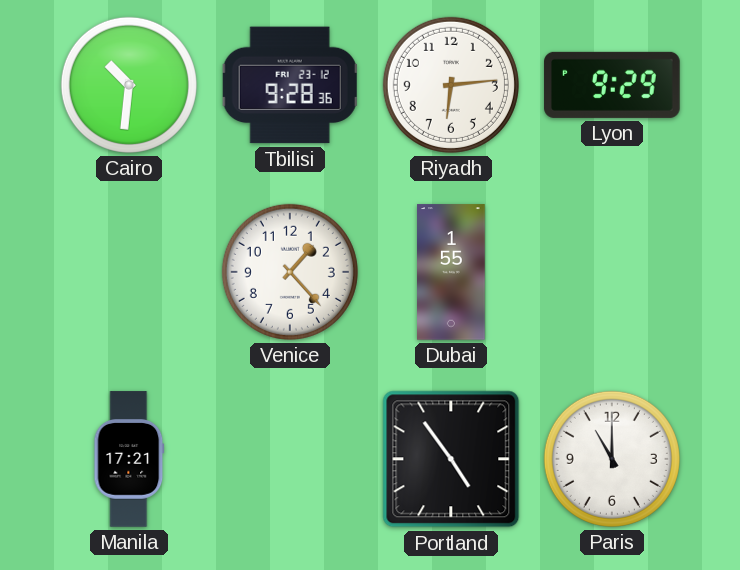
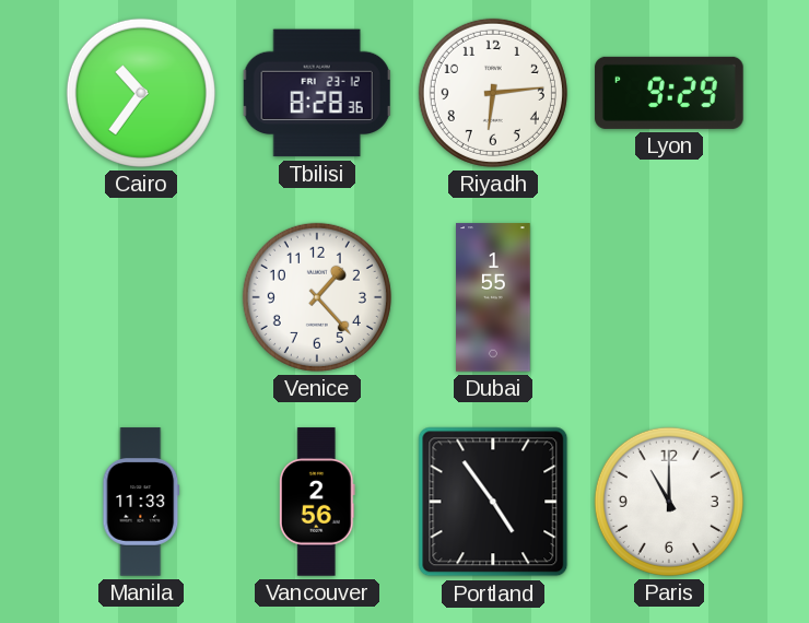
Cairo: 10:31 -> 10:36 (141, 93)
Tbilisi: 9:28 -> 8:28 (317, 93)
Manila: 17:21 -> 11:33 (141, 502)
Vancouver: none -> 2:56 (317, 502)
